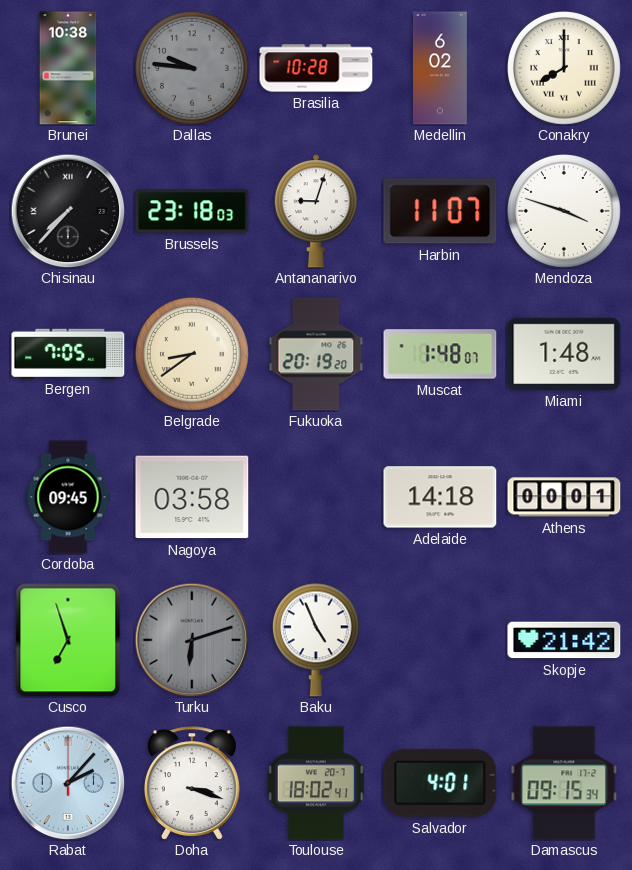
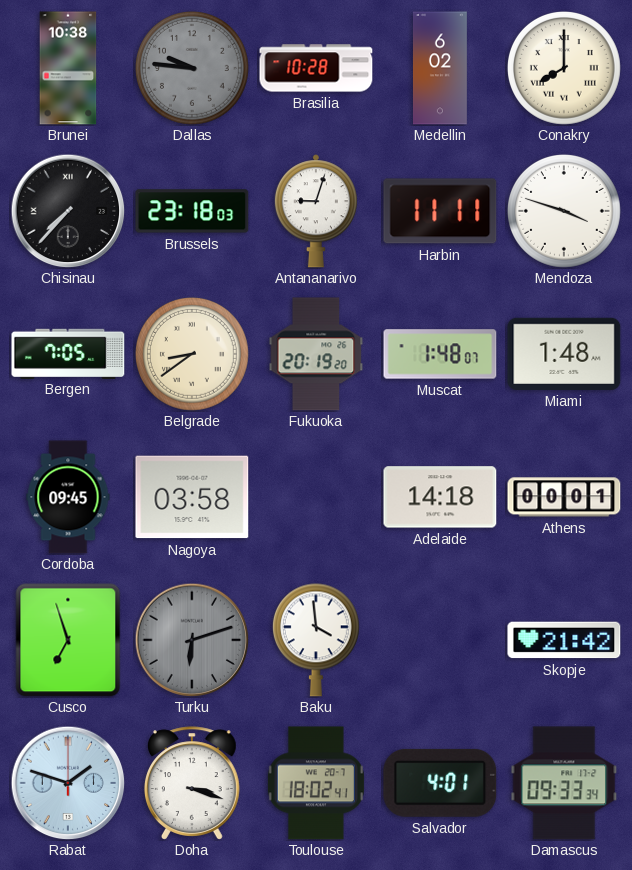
Harbin: 11:07 -> 11:11 (440, 211)
Baku: 4:56 -> 3:59 (316, 640)
Rabat: 2:07 -> 1:48 (68, 783)
Damascus: 09:15 -> 09:33 (564, 783)
